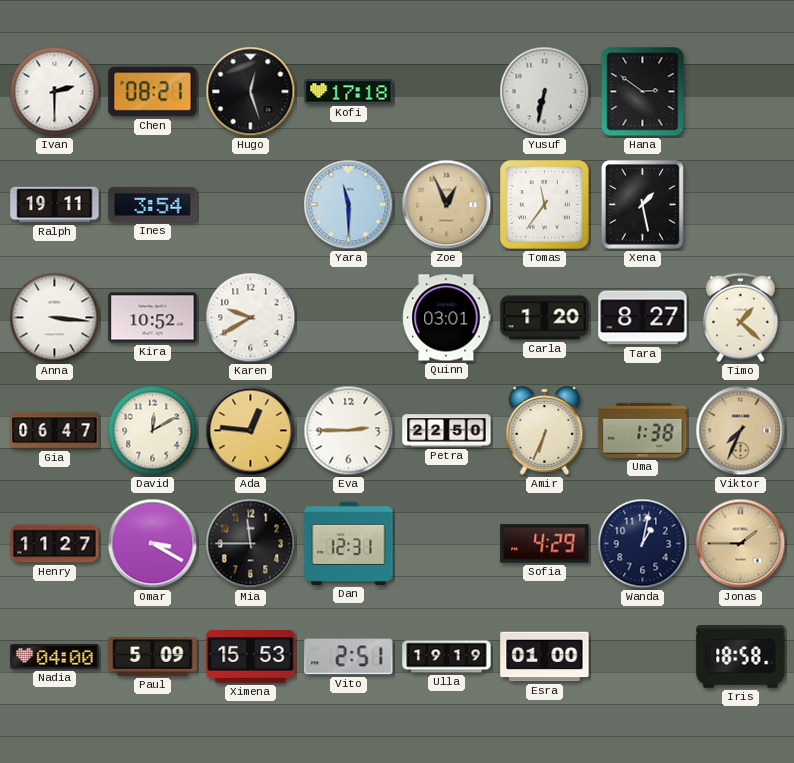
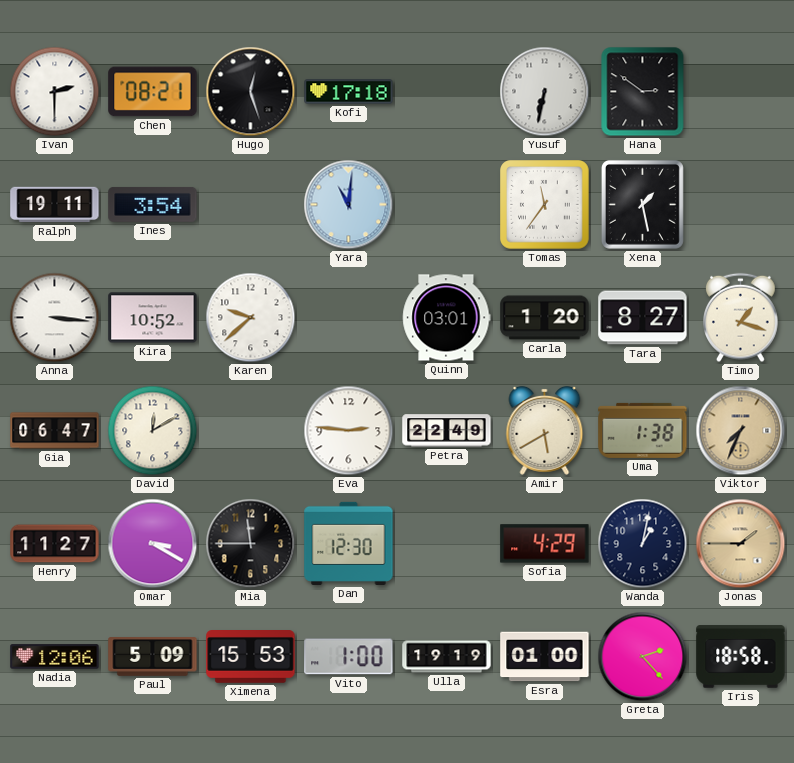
Yara: 11:30 -> 11:01 (349, 205)
Zoe: 12:56 -> none (447, 205)
Karen: 9:40 -> 9:38 (251, 318)
Timo: 1:22 -> 1:18 (741, 318)
Ada: 12:46 -> none (251, 431)
Eva: 2:45 -> 2:46 (349, 431)
Petra: 22:50 -> 22:49 (447, 431)
Amir: 6:34 -> 5:40 (545, 430)
Dan: 12:31 -> 12:30 (349, 543)
Nadia: 04:00 -> 12:06 (55, 657)
Vito: 2:51 -> 1:00 (349, 657)
Greta: none -> 2:23 (643, 657)
